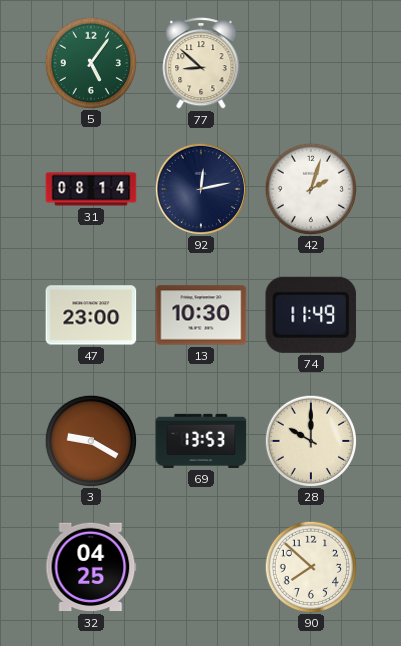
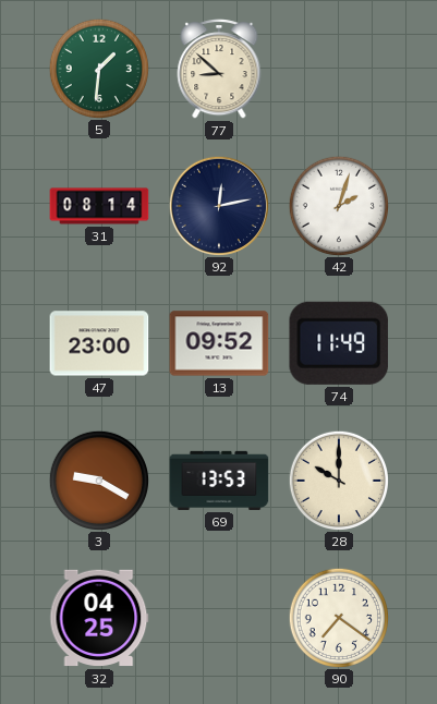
5: 5:06 -> 1:31 (98, 68)
13: 10:30 -> 09:52 (219, 343)
90: 7:52 -> 7:21 (338, 617)
